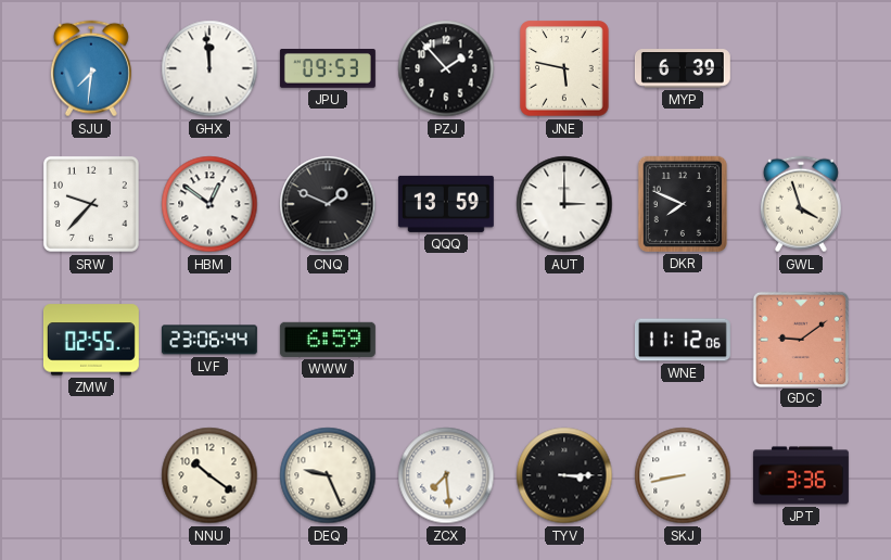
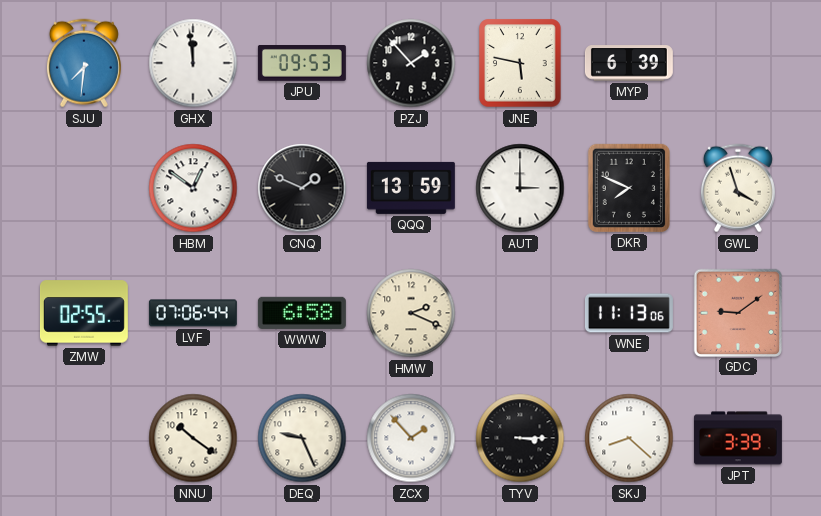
SRW: 9:37 -> none (91, 204)
LVF: 23:06 -> 07:06 (193, 313)
WWW: 6:59 -> 6:58 (302, 313)
HMW: none -> 2:19 (411, 313)
WNE: 11:12 -> 11:13 (629, 313)
ZCX: 7:29 -> 1:53 (411, 438)
SKJ: 8:43 -> 8:22 (629, 438)
JPT: 3:36 -> 3:39 (738, 438)
